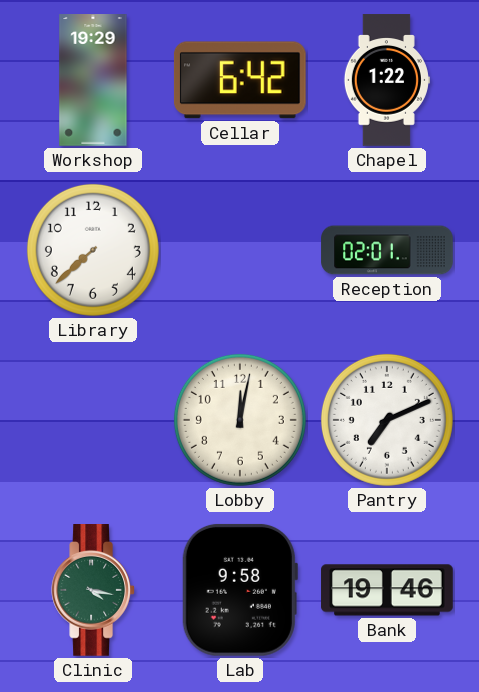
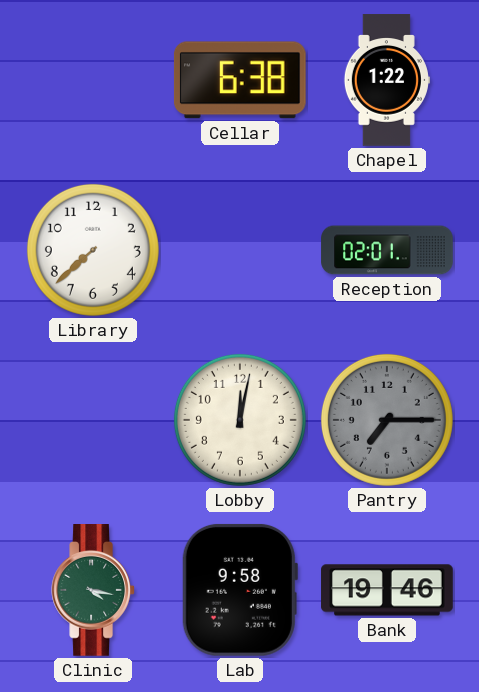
Workshop: 19:29 -> none (93, 80)
Cellar: 6:42 -> 6:38 (240, 80)
Pantry: 7:11 -> 7:15 (387, 420)
Pantry dial: white -> grey (387, 420)
